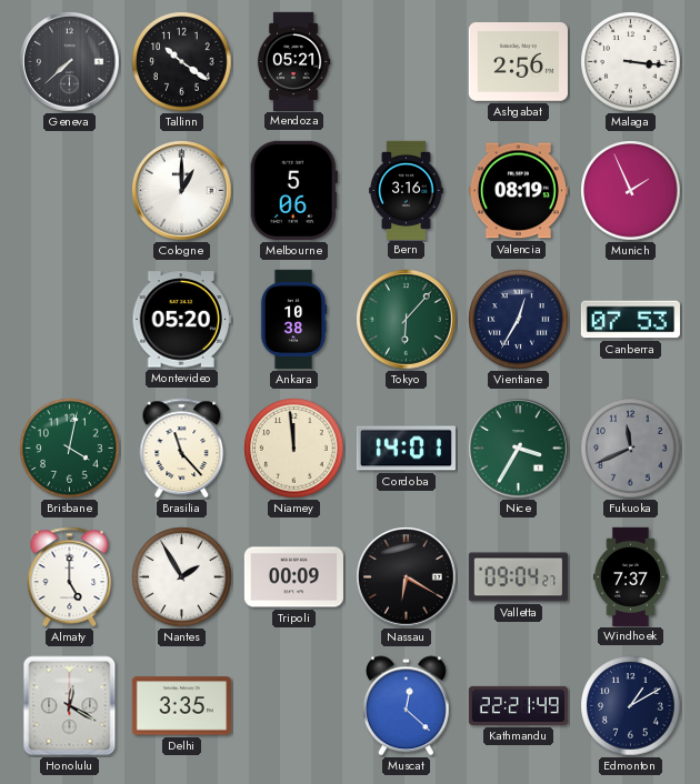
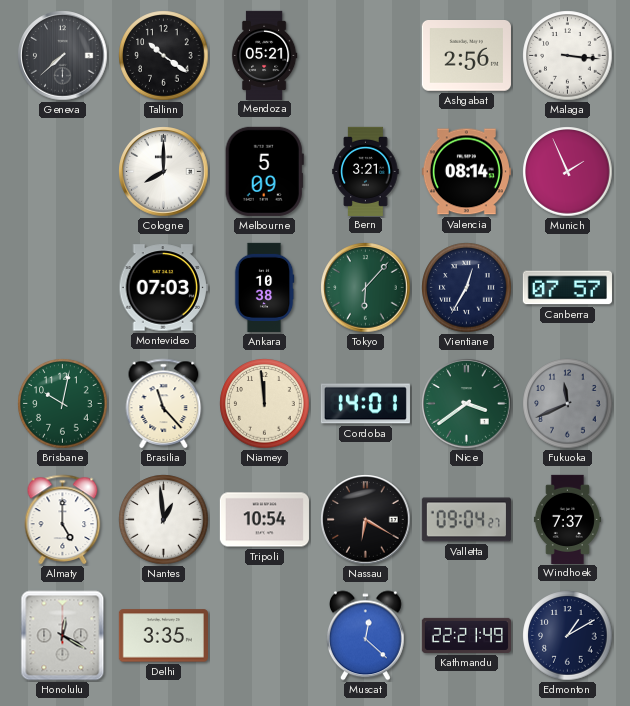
Cologne: 1:00 -> 8:00 (164, 172)
Melbourne: 5:06 -> 5:09 (264, 171)
Bern: 3:16 -> 3:21 (366, 171)
Valencia: 08:19 -> 08:14 (466, 172)
Montevideo: 05:20 -> 07:03 (163, 288)
Canberra: 07:53 -> 07:57 (567, 288)
Brisbane: 4:02 -> 10:02 (63, 404)
Nice: 3:35 -> 3:39 (467, 404)
Nantes: 1:55 -> 12:59 (164, 520)
Tripoli: 00:09 -> 10:54 (264, 520)
